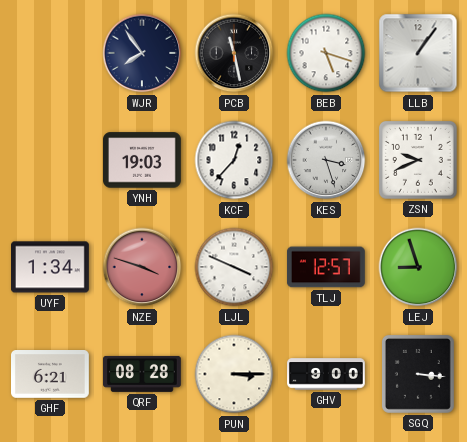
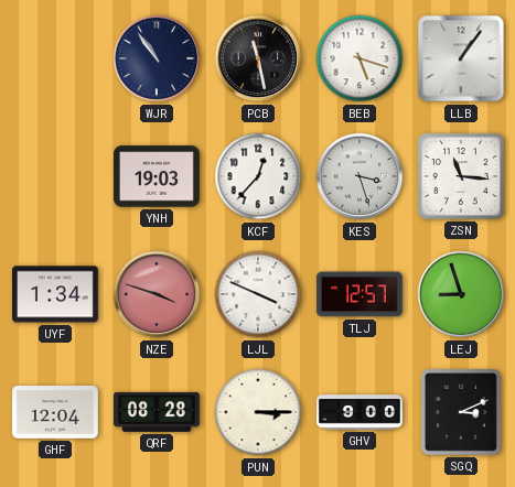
WJR: 7:54 -> 10:54 (157, 58)
ZSN: 9:41 -> 11:16 (461, 176)
GHF: 6:21 -> 12:04 (56, 413)
SGQ: 3:16 -> 3:11 (461, 412)
